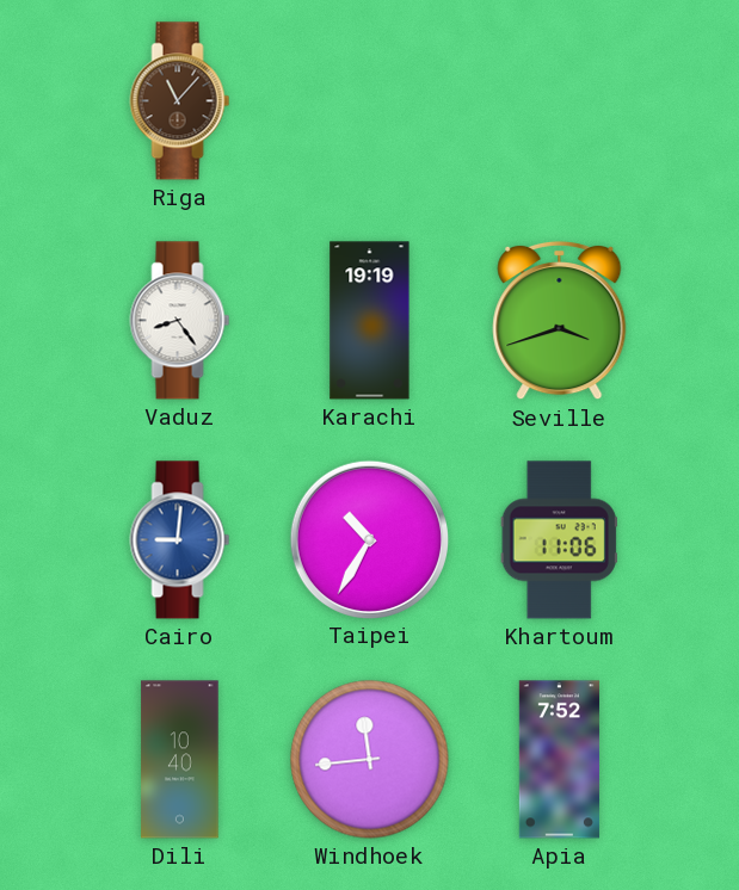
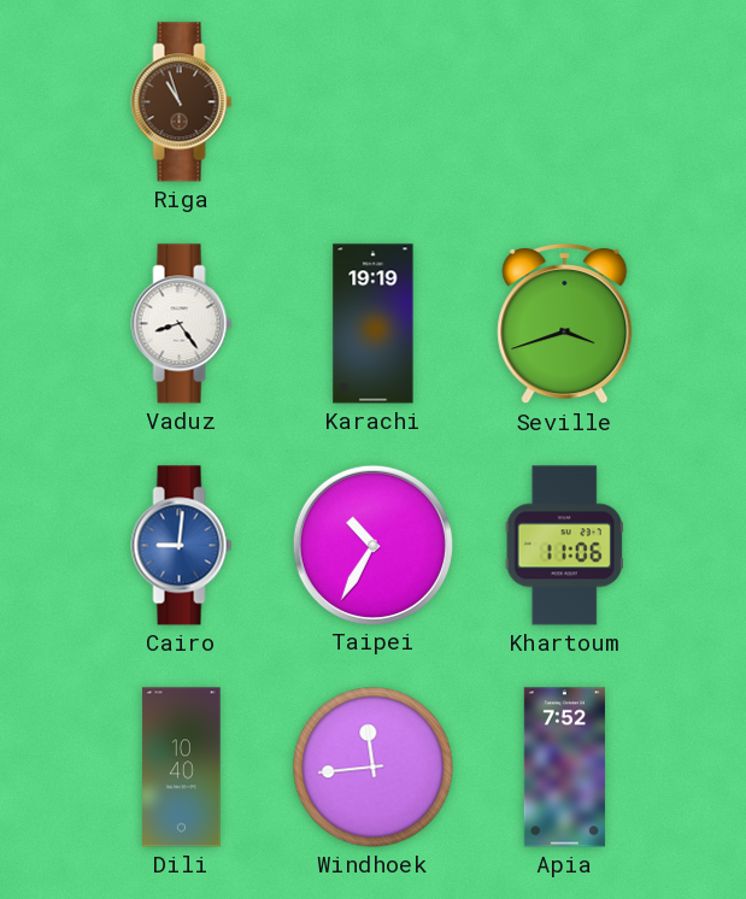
Riga: 11:07 -> 10:57 (182, 102)
